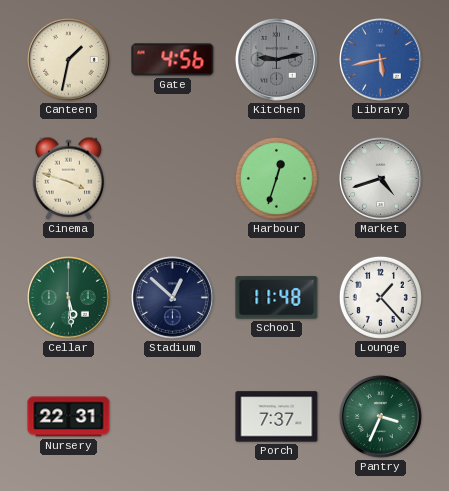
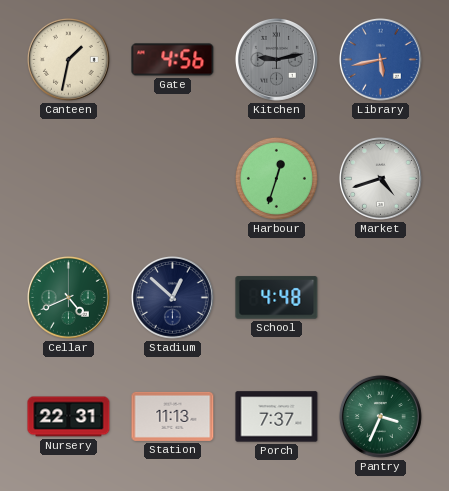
Cinema: 3:48 -> none (68, 178)
Cellar: 5:29 -> 4:41 (68, 297)
School: 11:48 -> 4:48 (277, 298)
Lounge: 1:23 -> none (380, 297)
Station: none -> 11:13 (173, 416)
